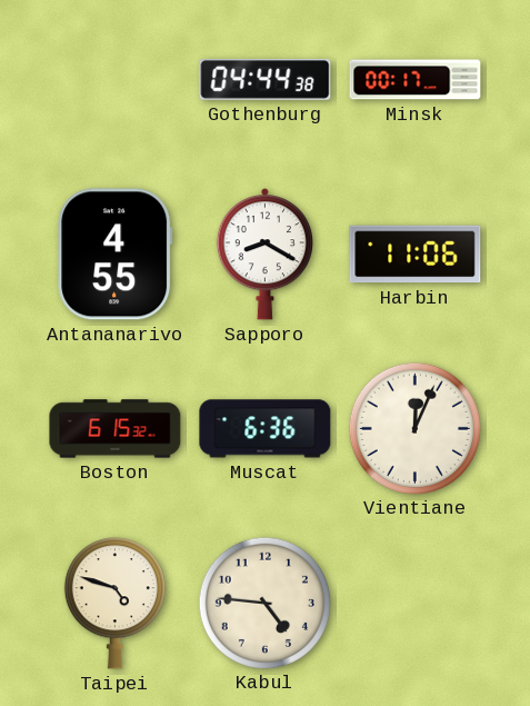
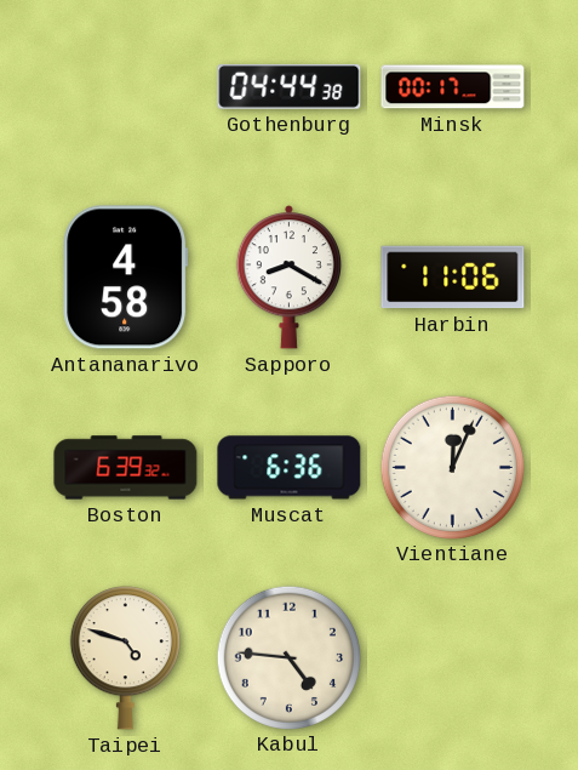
Antananarivo: 4:55 -> 4:58 (126, 278)
Boston: 6:15 -> 6:39 (126, 468)
